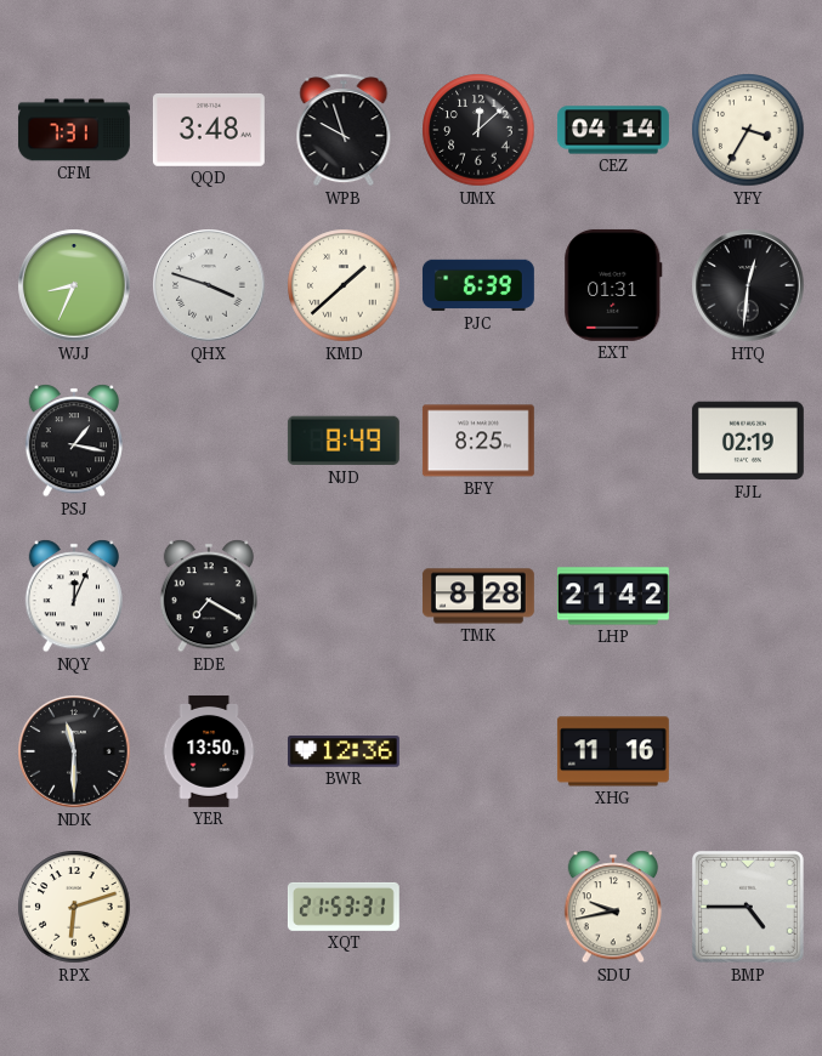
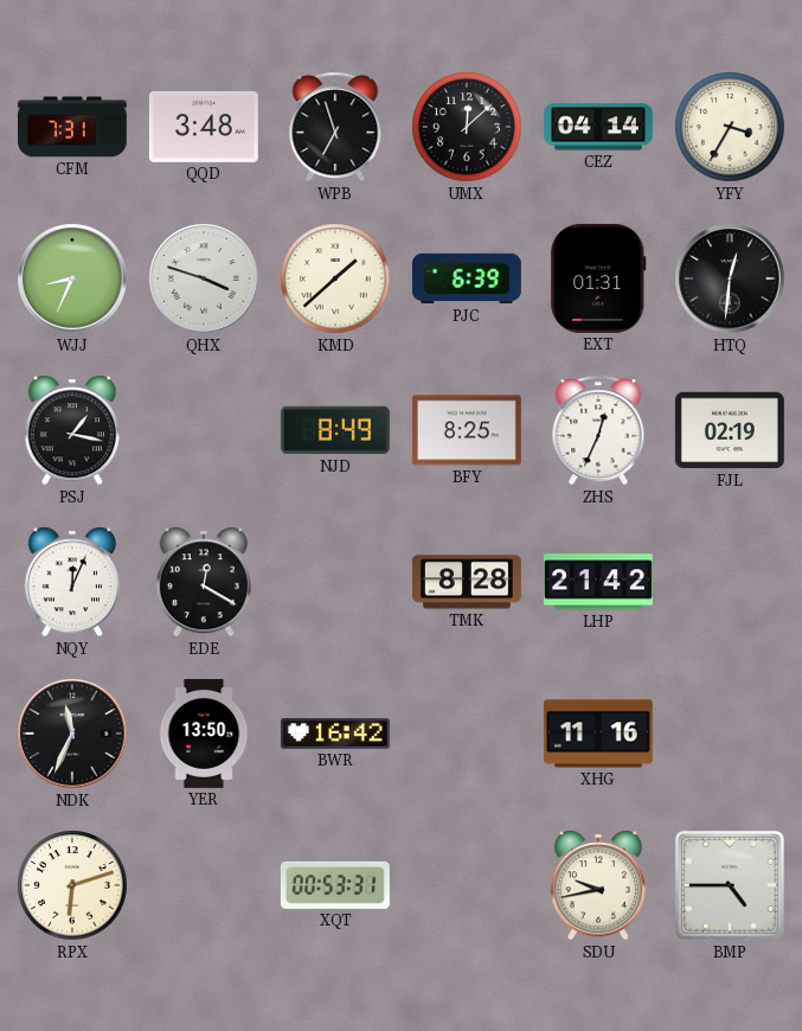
WPB: 9:57 -> 6:57 (335, 127)
ZHS: none -> 12:34 (598, 430)
EDE: 7:20 -> 12:20 (203, 582)
NDK: 11:30 -> 11:34 (72, 734)
BWR: 12:36 -> 16:42 (335, 734)
XQT: 21:53 -> 00:53 (335, 885)
